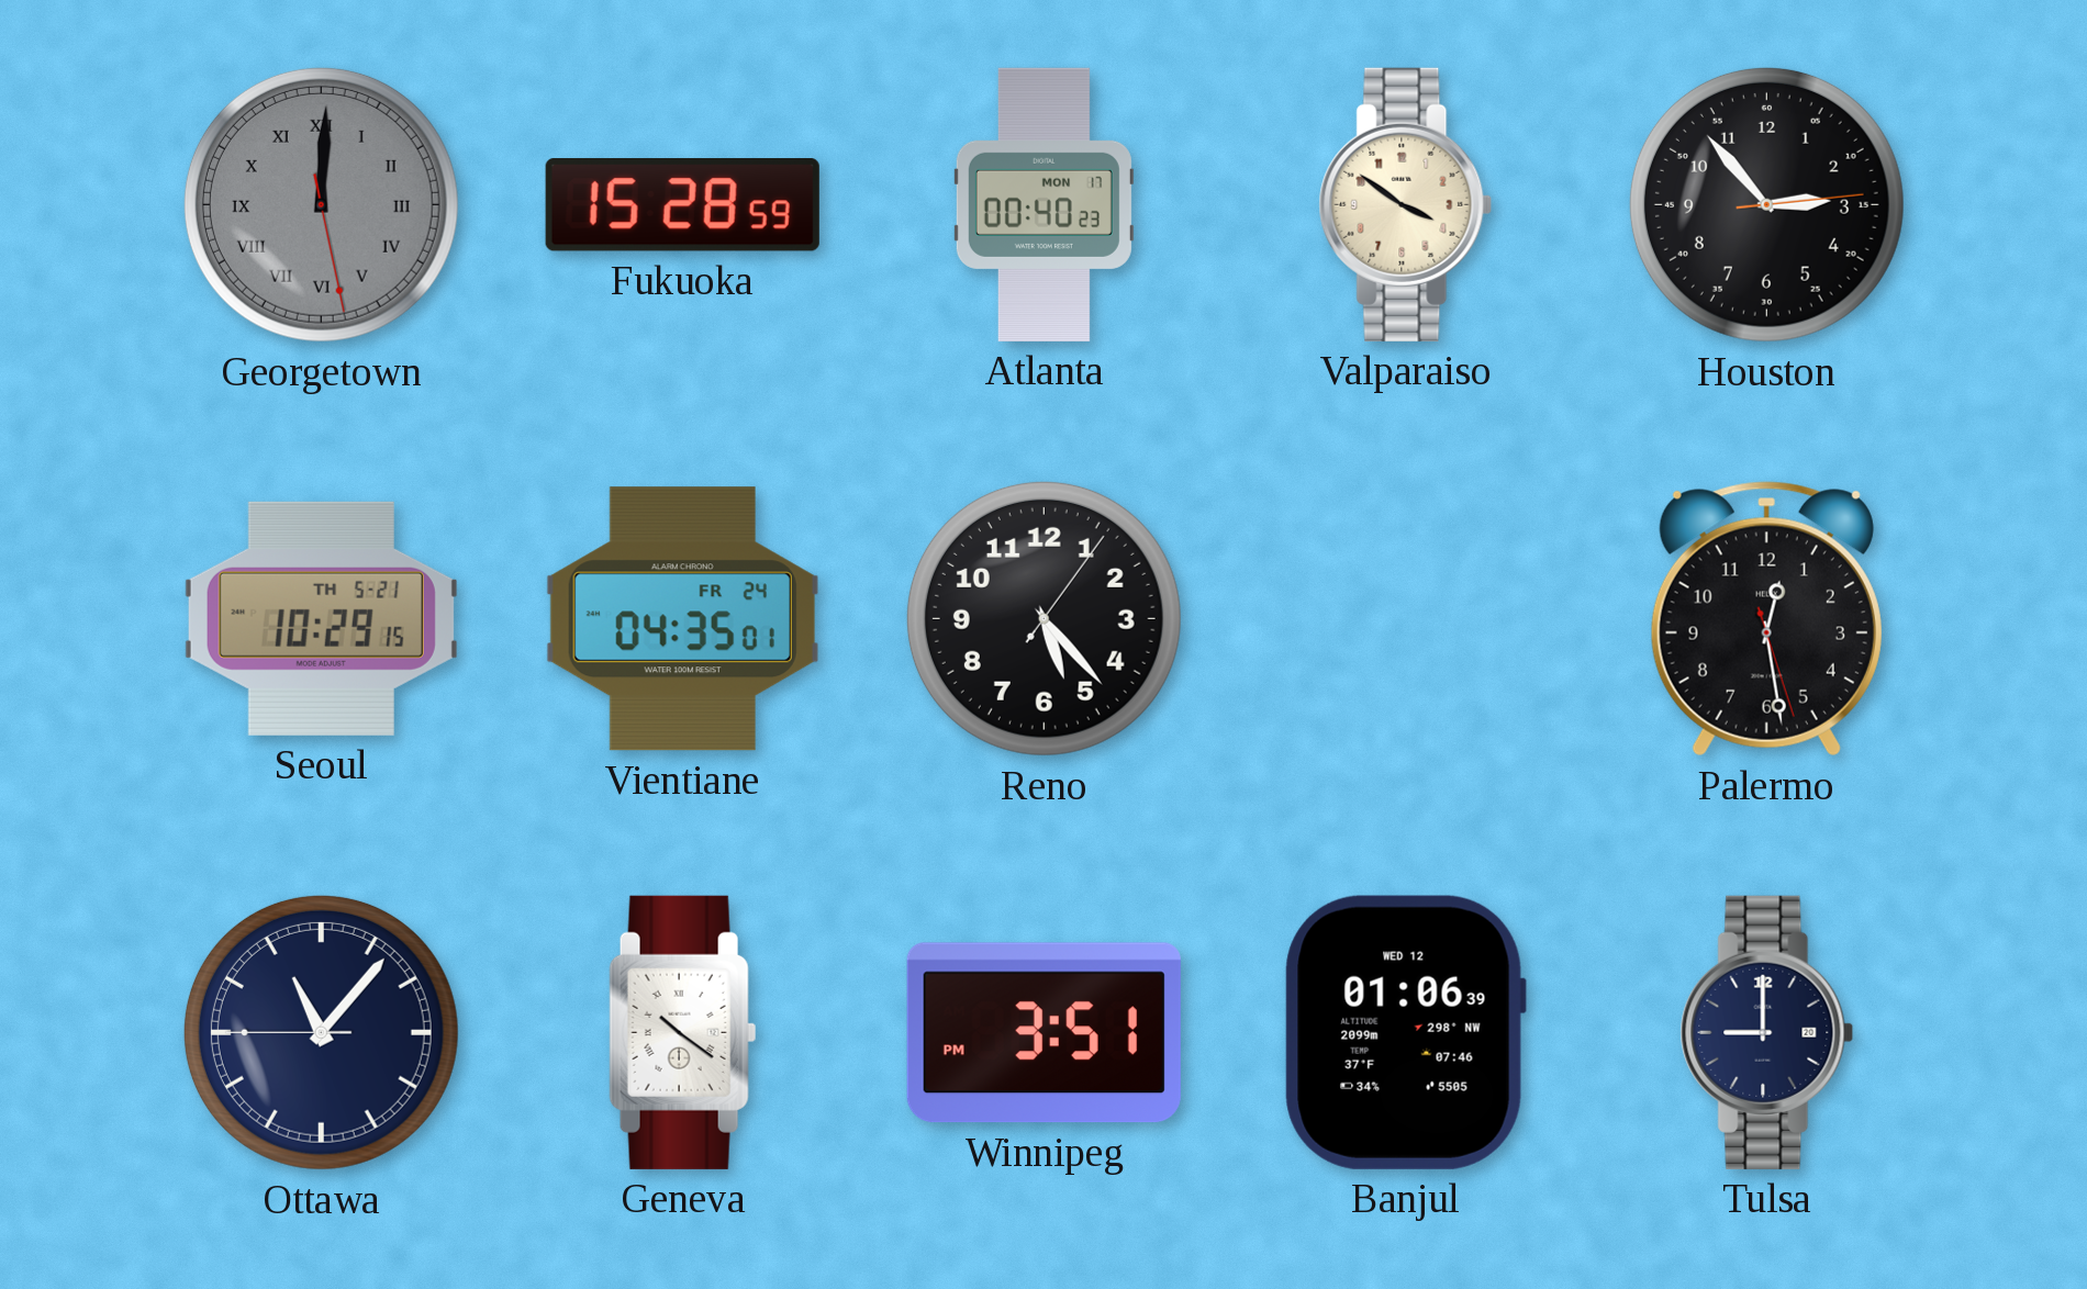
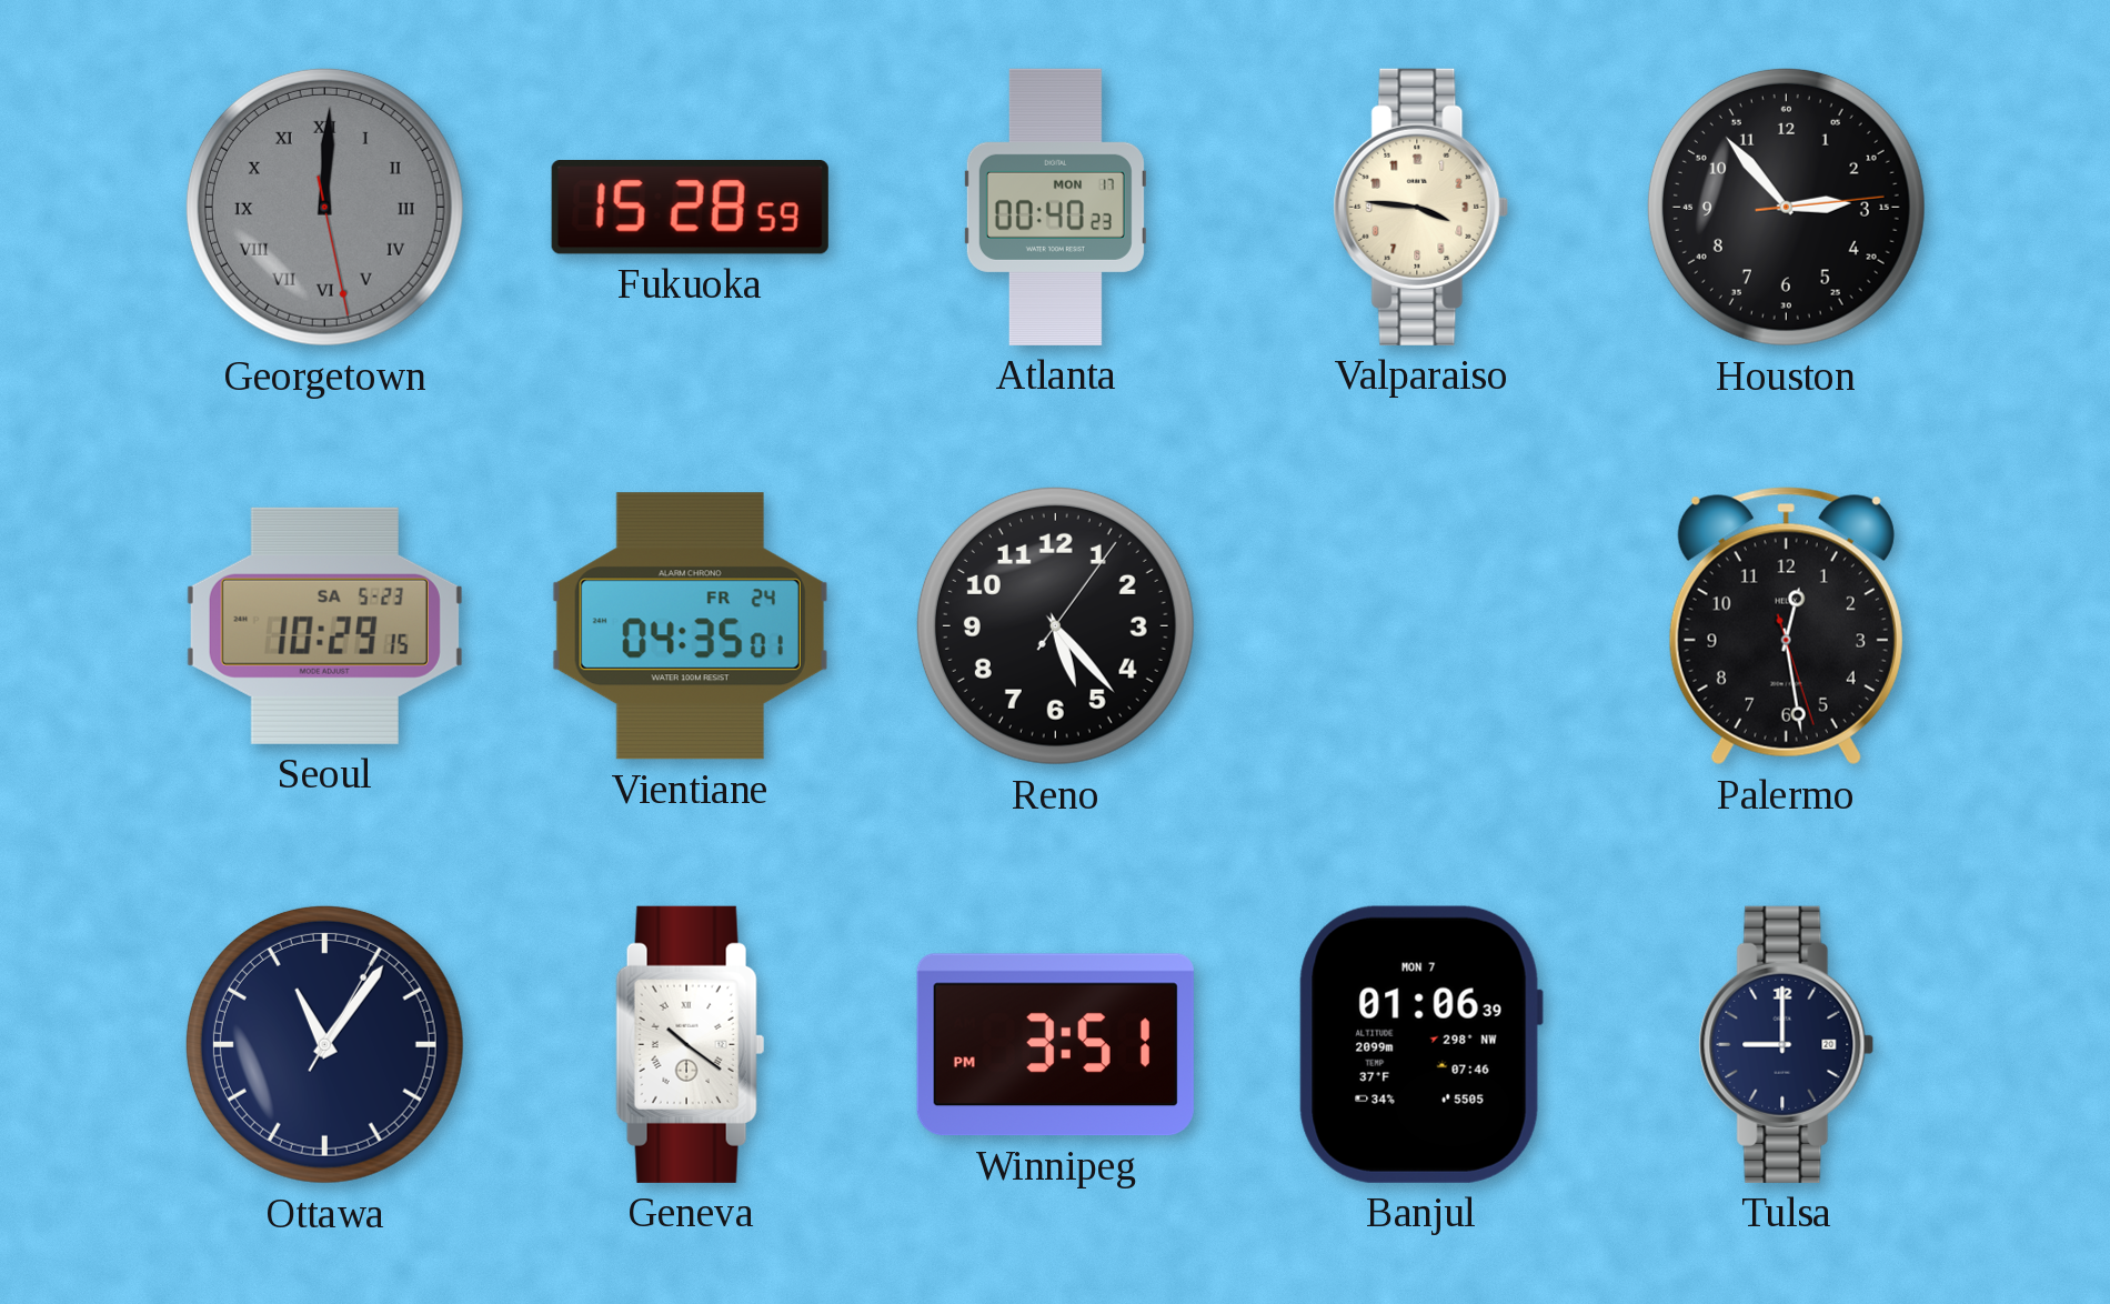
Valparaiso: 3:51 -> 3:46 (1421, 207)
Seoul date: TH 5-21 -> SA 5-23 (324, 625)
Ottawa: 11:06:45 -> 11:06:05 (324, 1044)
Banjul date: WED 12 -> MON 7 (1420, 1044)
